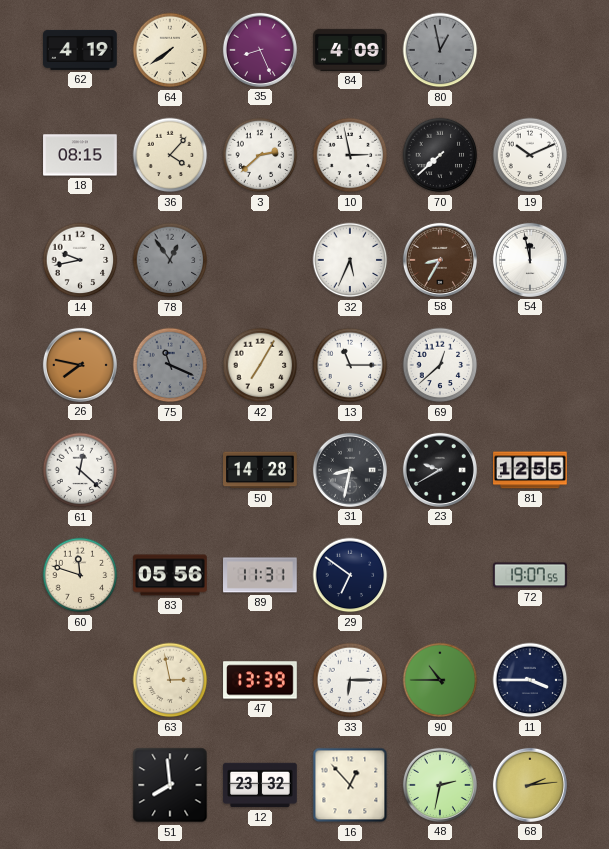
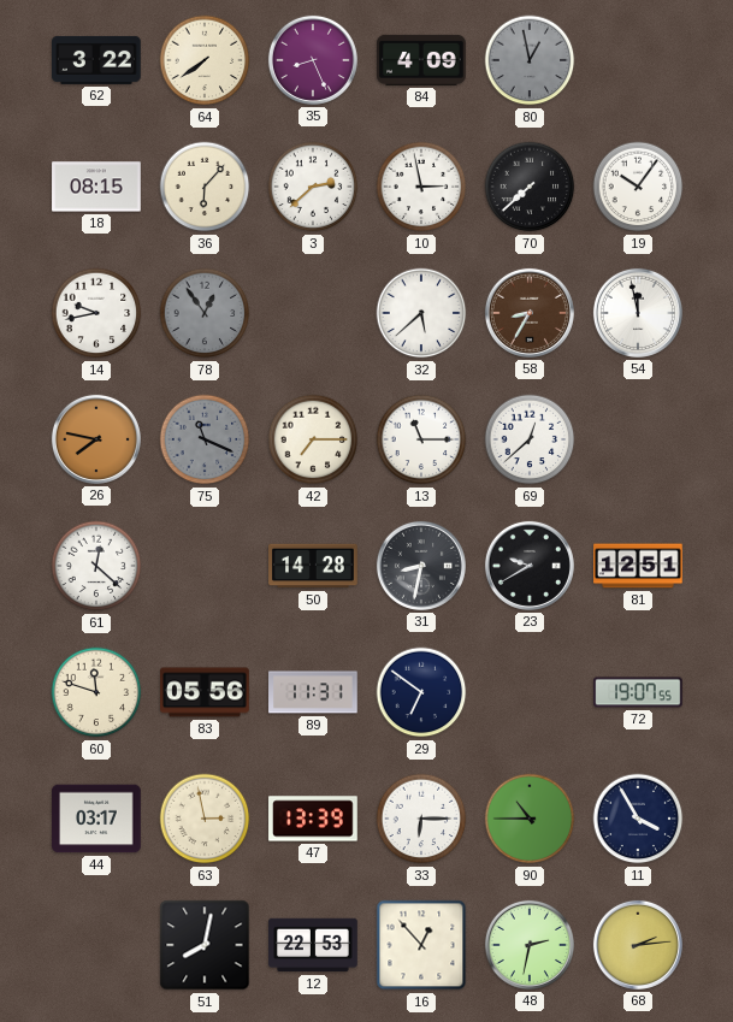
62: 4:19 -> 3:22 (96, 60)
36: 4:07 -> 6:07 (205, 187)
19: 10:11 -> 10:06 (638, 187)
32: 5:34 -> 5:38 (421, 313)
42: 7:05 -> 7:15 (313, 439)
81: 12:55 -> 12:51 (638, 566)
44: none -> 03:17 (96, 819)
11: 3:45 -> 3:55 (638, 819)
51: 7:59 -> 8:02 (205, 945)
12: 23:32 -> 22:53 (313, 945)
